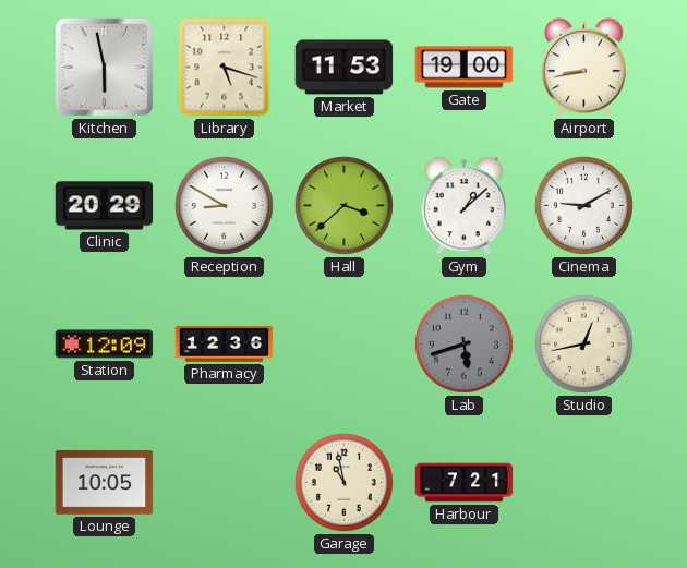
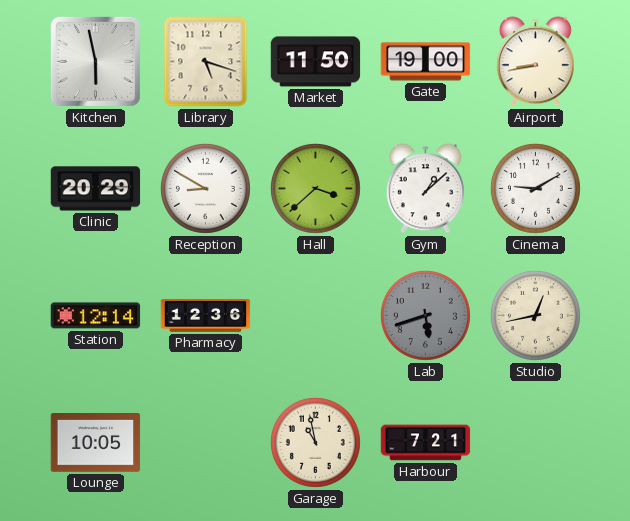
Market: 11:53 -> 11:50 (316, 62)
Station: 12:09 -> 12:14 (96, 316)
